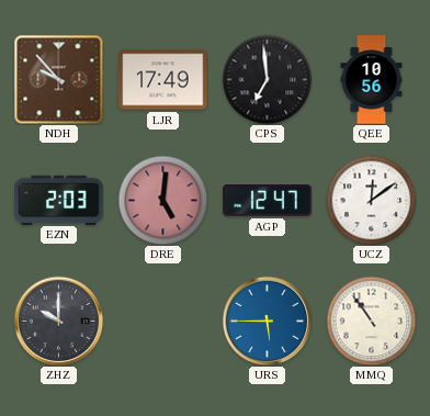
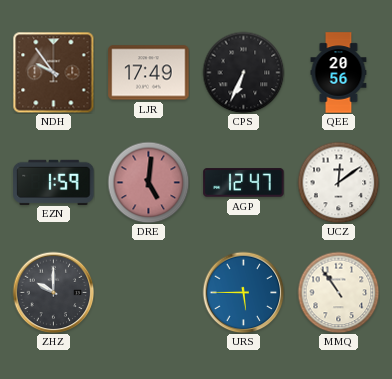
NDH: 9:53 -> 9:54 (53, 72)
CPS: 6:59 -> 6:34 (243, 72)
QEE: 10:56 -> 20:56 (339, 73)
EZN: 2:03 -> 1:59 (54, 182)
